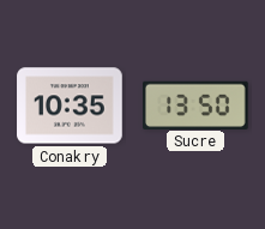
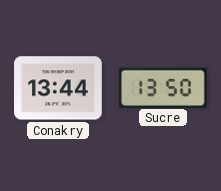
Conakry: 10:35 -> 13:44 (58, 88)
